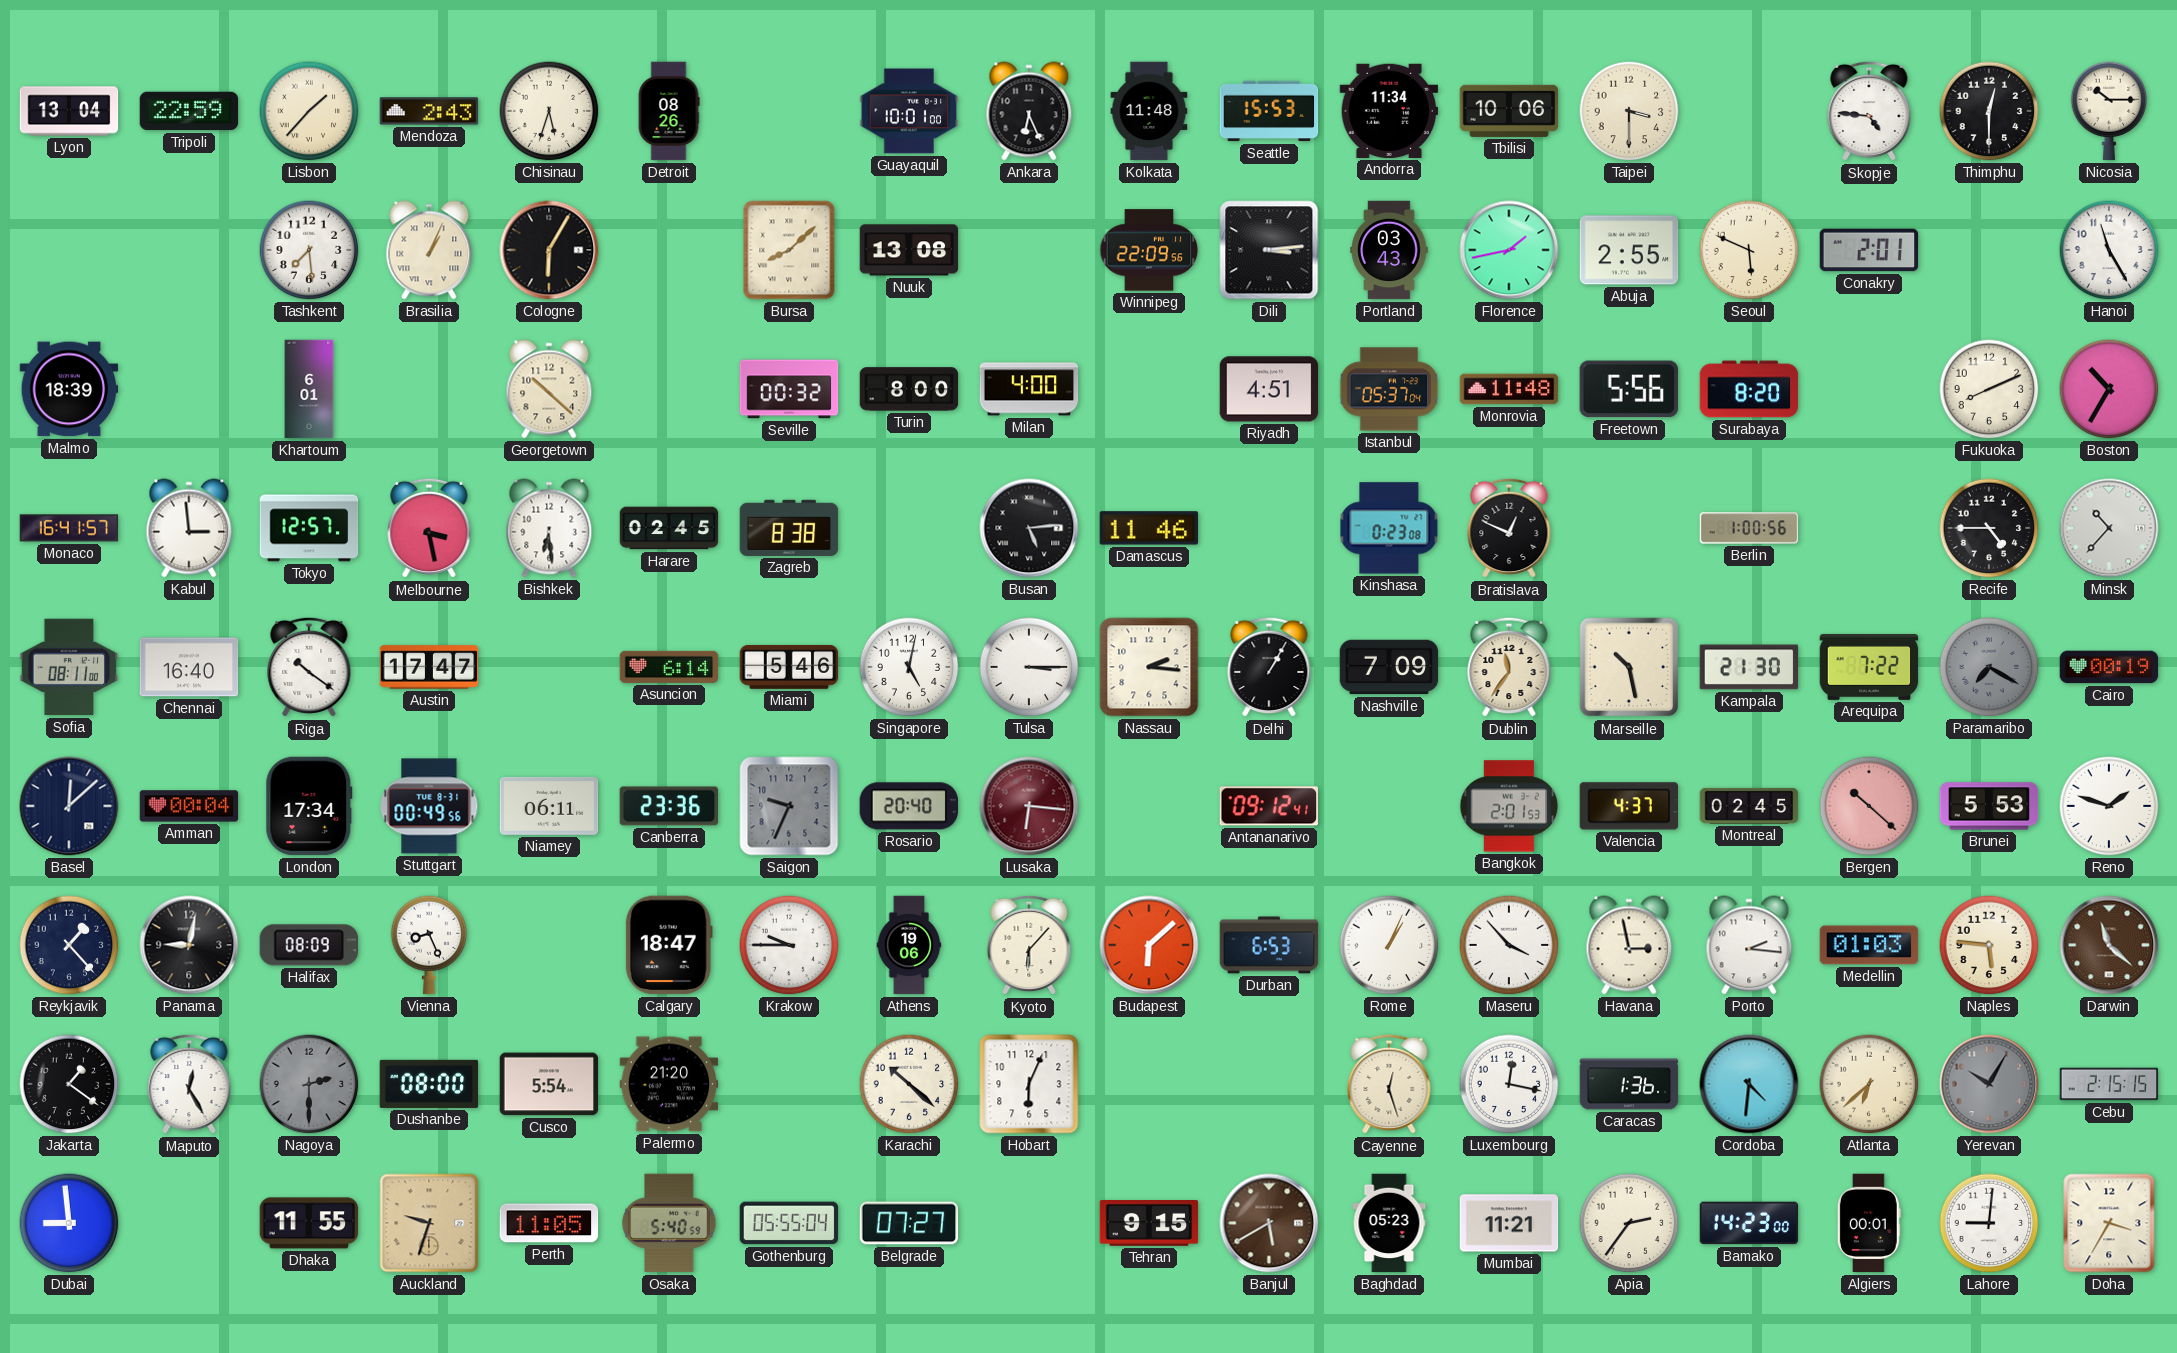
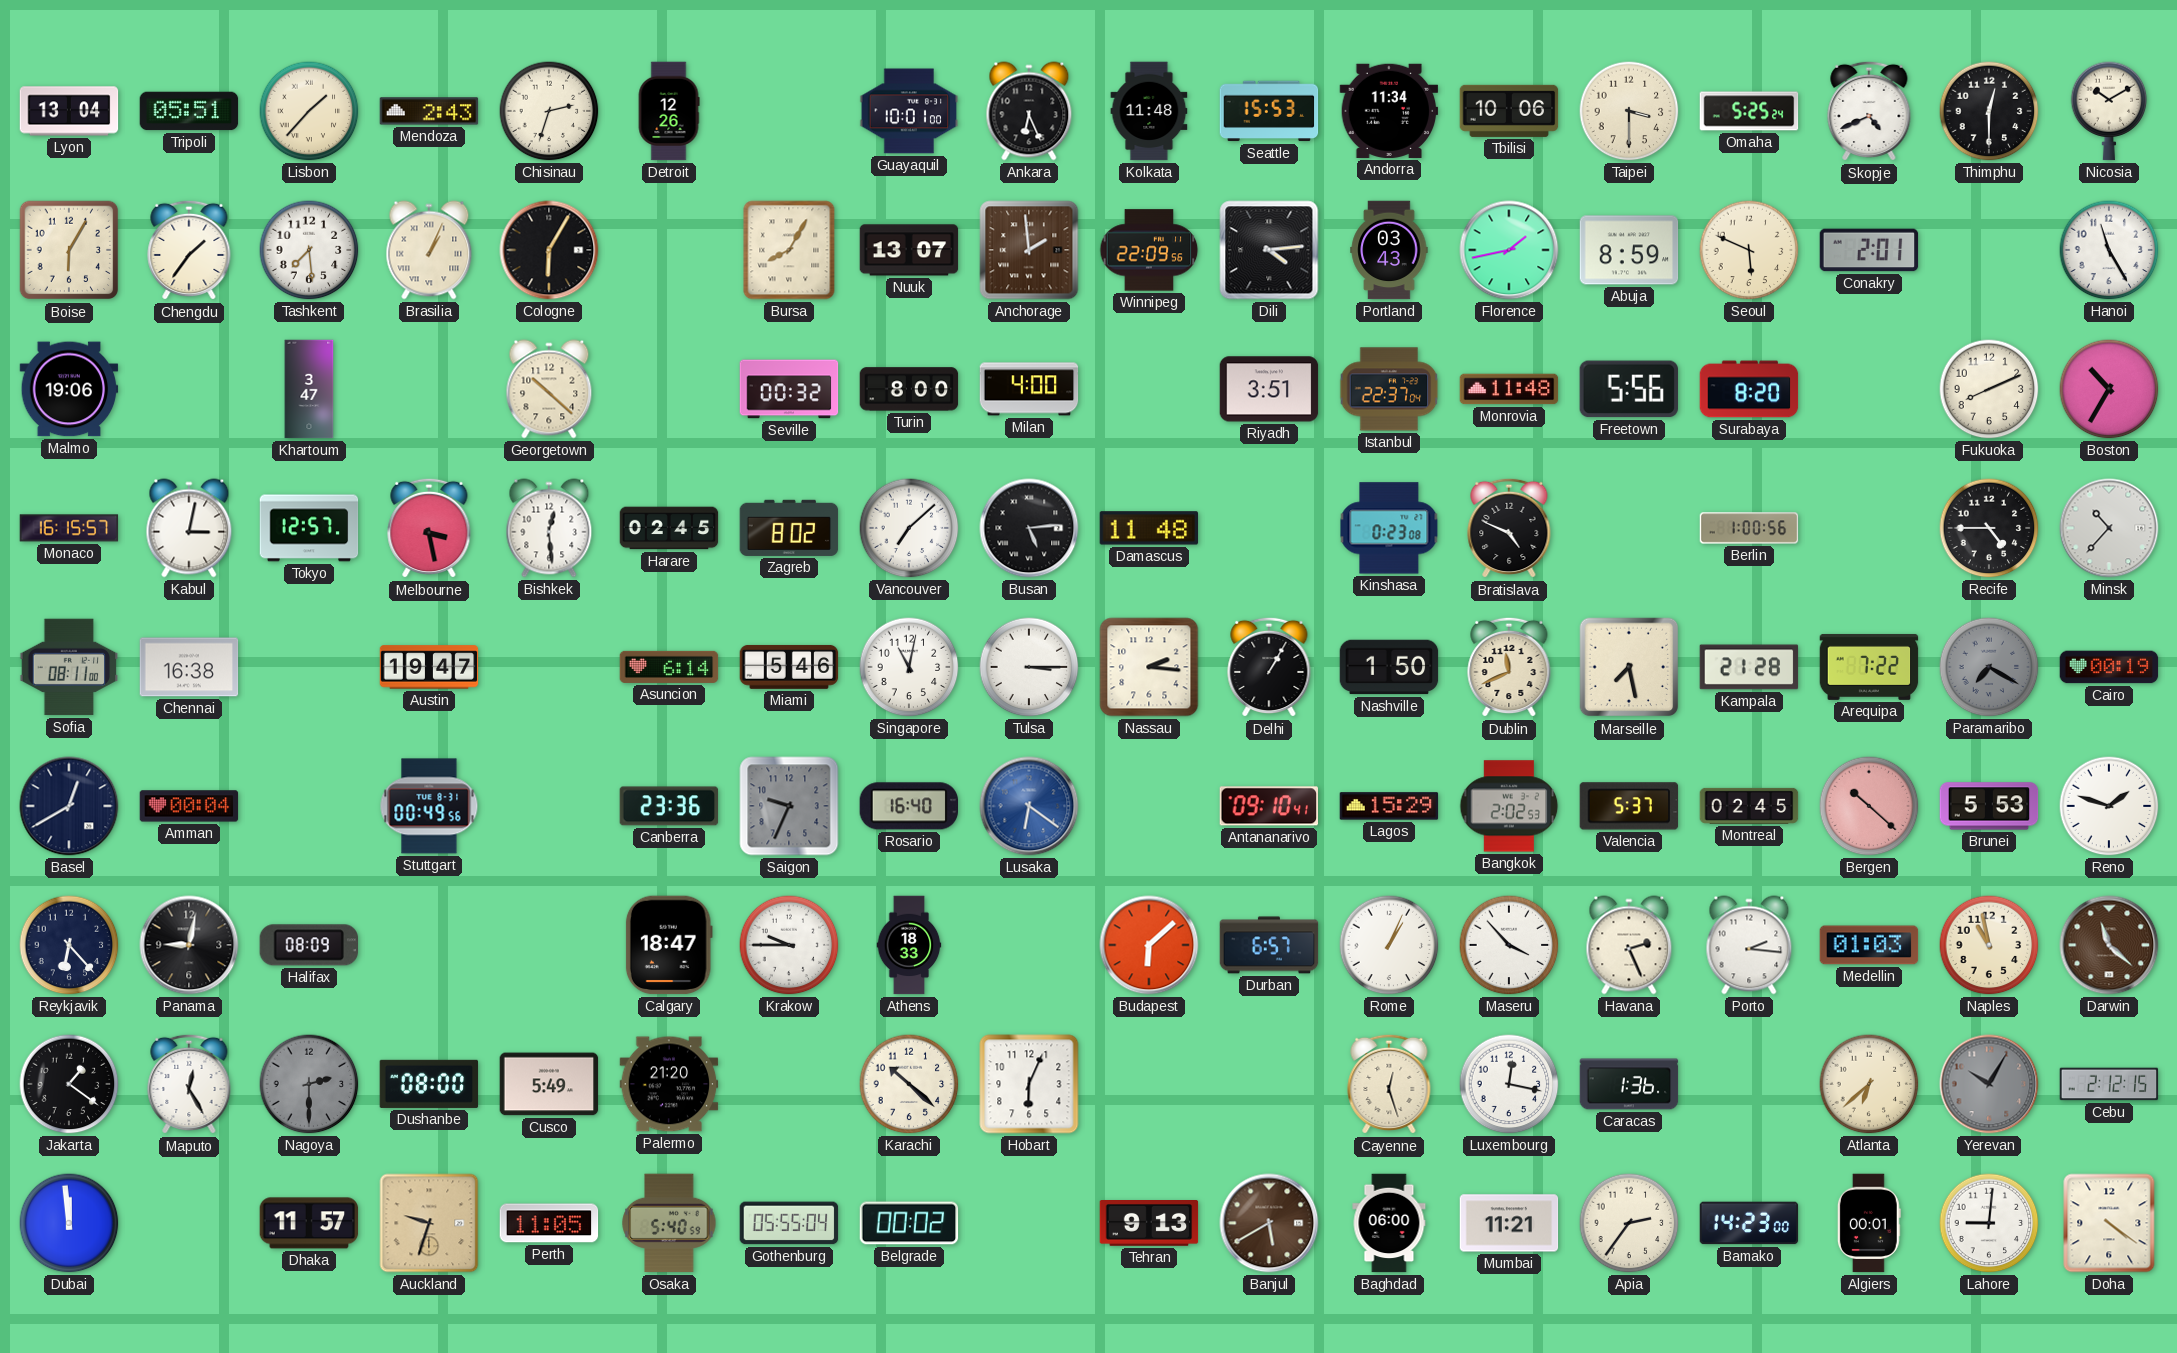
Tripoli: 22:59 -> 05:51 (189, 111)
Chisinau: 5:33 -> 2:33 (549, 111)
Detroit: 08:26 -> 12:26 (669, 111)
Omaha: none -> 5:25 (1749, 111)
Skopje: 4:46 -> 4:41 (1869, 111)
Nicosia: 10:15 -> 10:10 (2109, 111)
Boise: none -> 6:05 (69, 250)
Chengdu: none -> 1:36 (189, 250)
Bursa: 8:08 -> 8:05 (789, 250)
Nuuk: 13:08 -> 13:07 (909, 250)
Anchorage: none -> 1:59 (1029, 250)
Dili: 3:14 -> 4:14 (1269, 250)
Abuja: 2:55 -> 8:59 (1629, 250)
Malmo: 18:39 -> 19:06 (69, 389)
Khartoum: 6:01 -> 3:47 (309, 389)
Riyadh: 4:51 -> 3:51 (1269, 389)
Istanbul: 05:37 -> 22:37 (1389, 389)
Monaco: 16:41 -> 16:15 (69, 528)
Kabul: 2:59 -> 3:02 (189, 528)
Bishkek: 6:29 -> 12:29 (549, 528)
Zagreb: 8:38 -> 8:02 (789, 528)
Vancouver: none -> 7:08 (909, 528)
Damascus: 11:46 -> 11:48 (1149, 528)
Bratislava: 12:49 -> 4:49 (1509, 528)
Chennai: 16:40 -> 16:38 (189, 667)
Riga: 10:21 -> none (309, 667)
Austin: 17:47 -> 19:47 (429, 667)
Singapore: 5:02 -> 11:02 (909, 667)
Nashville: 7:09 -> 1:50 (1389, 667)
Dublin: 11:36 -> 11:41 (1509, 667)
Marseille: 10:28 -> 7:28 (1629, 667)
Kampala: 21:30 -> 21:28 (1749, 667)
Basel: 12:08 -> 12:40 (69, 806)
London: 17:34 -> none (309, 806)
Niamey: 06:11 -> none (549, 806)
Rosario: 20:40 -> 16:40 (909, 806)
Lusaka: 6:16 -> 6:21 (1029, 806)
Lusaka dial: burgundy -> blue (1029, 806)
Antananarivo: 09:12 -> 09:10 (1268, 806)
Lagos: none -> 15:29 (1389, 806)
Bangkok: 2:01 -> 2:02 (1509, 806)
Valencia: 4:37 -> 5:37 (1629, 806)
Reykjavik: 1:23 -> 6:23 (69, 945)
Vienna: 8:26 -> none (429, 945)
Athens: 19:06 -> 18:33 (909, 945)
Kyoto: 6:07 -> none (1029, 945)
Durban: 6:53 -> 6:57 (1269, 945)
Havana: 2:58 -> 2:26 (1629, 945)
Naples: 5:46 -> 10:58 (1989, 945)
Cusco: 5:54 -> 5:49 (549, 1084)
Cordoba: 4:31 -> none (1749, 1084)
Cebu: 2:15 -> 2:12 (2109, 1084)
Dubai: 8:59 -> 11:59 (69, 1223)
Dhaka: 11:55 -> 11:57 (309, 1223)
Belgrade: 07:27 -> 00:02 (909, 1223)
Tehran: 9:15 -> 9:13 (1149, 1224)
Baghdad: 05:23 -> 06:00 (1389, 1223)
Doha: 3:35 -> 4:21 (2109, 1223)
